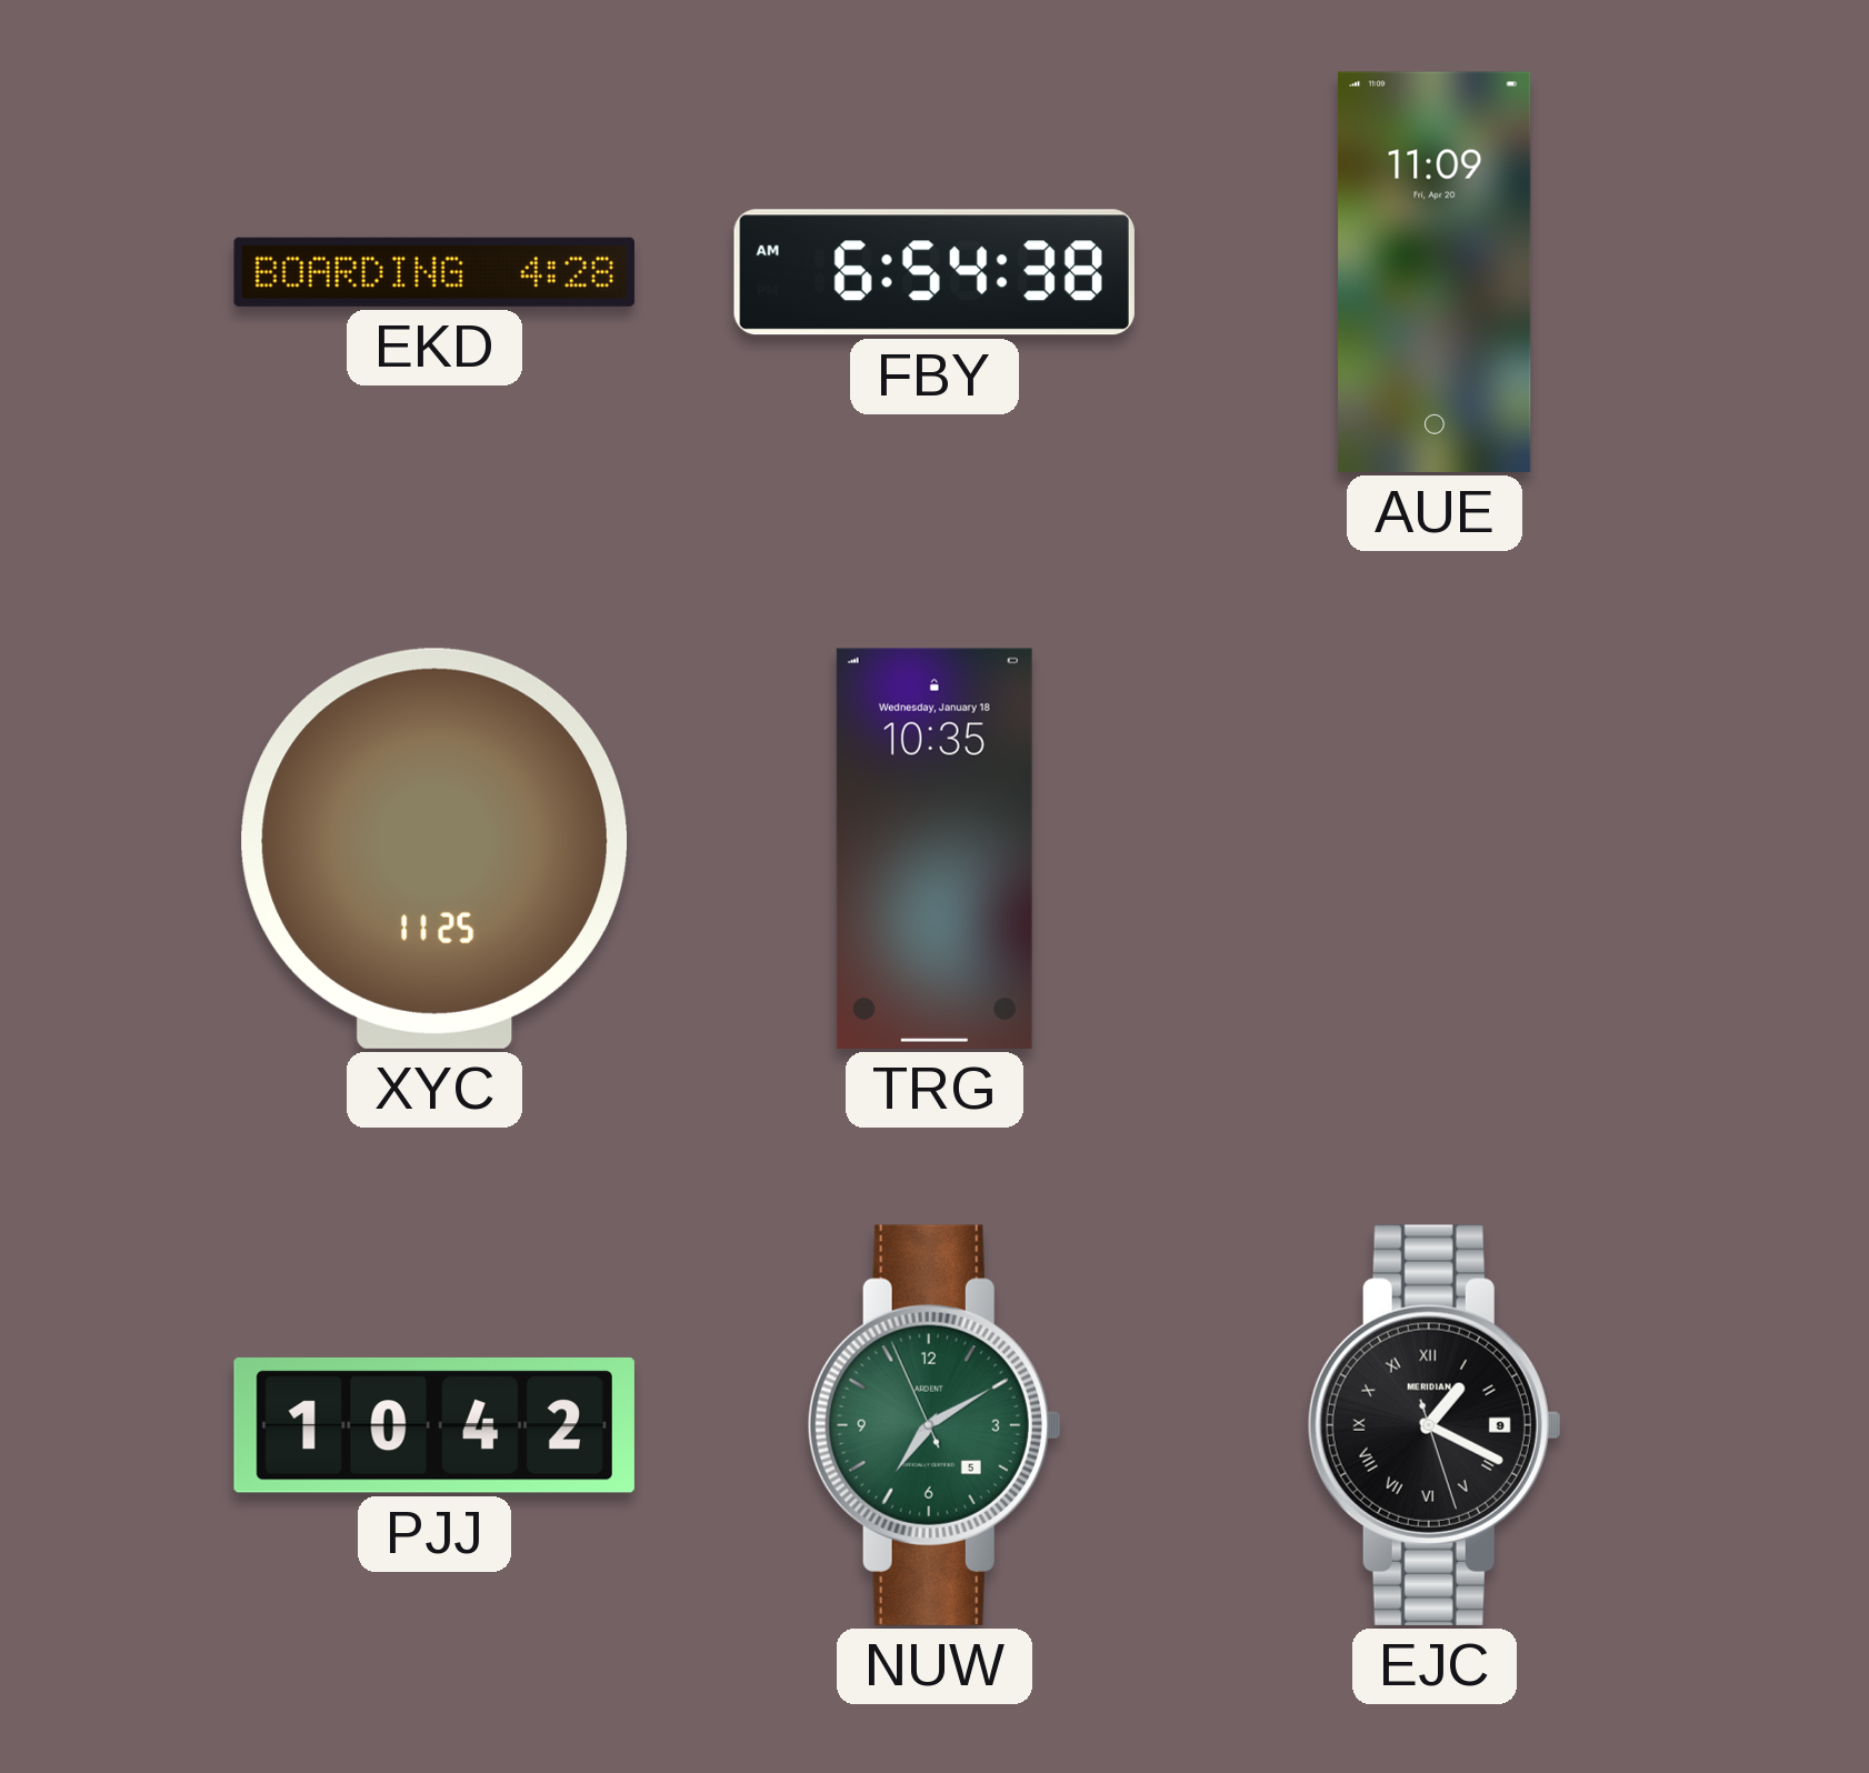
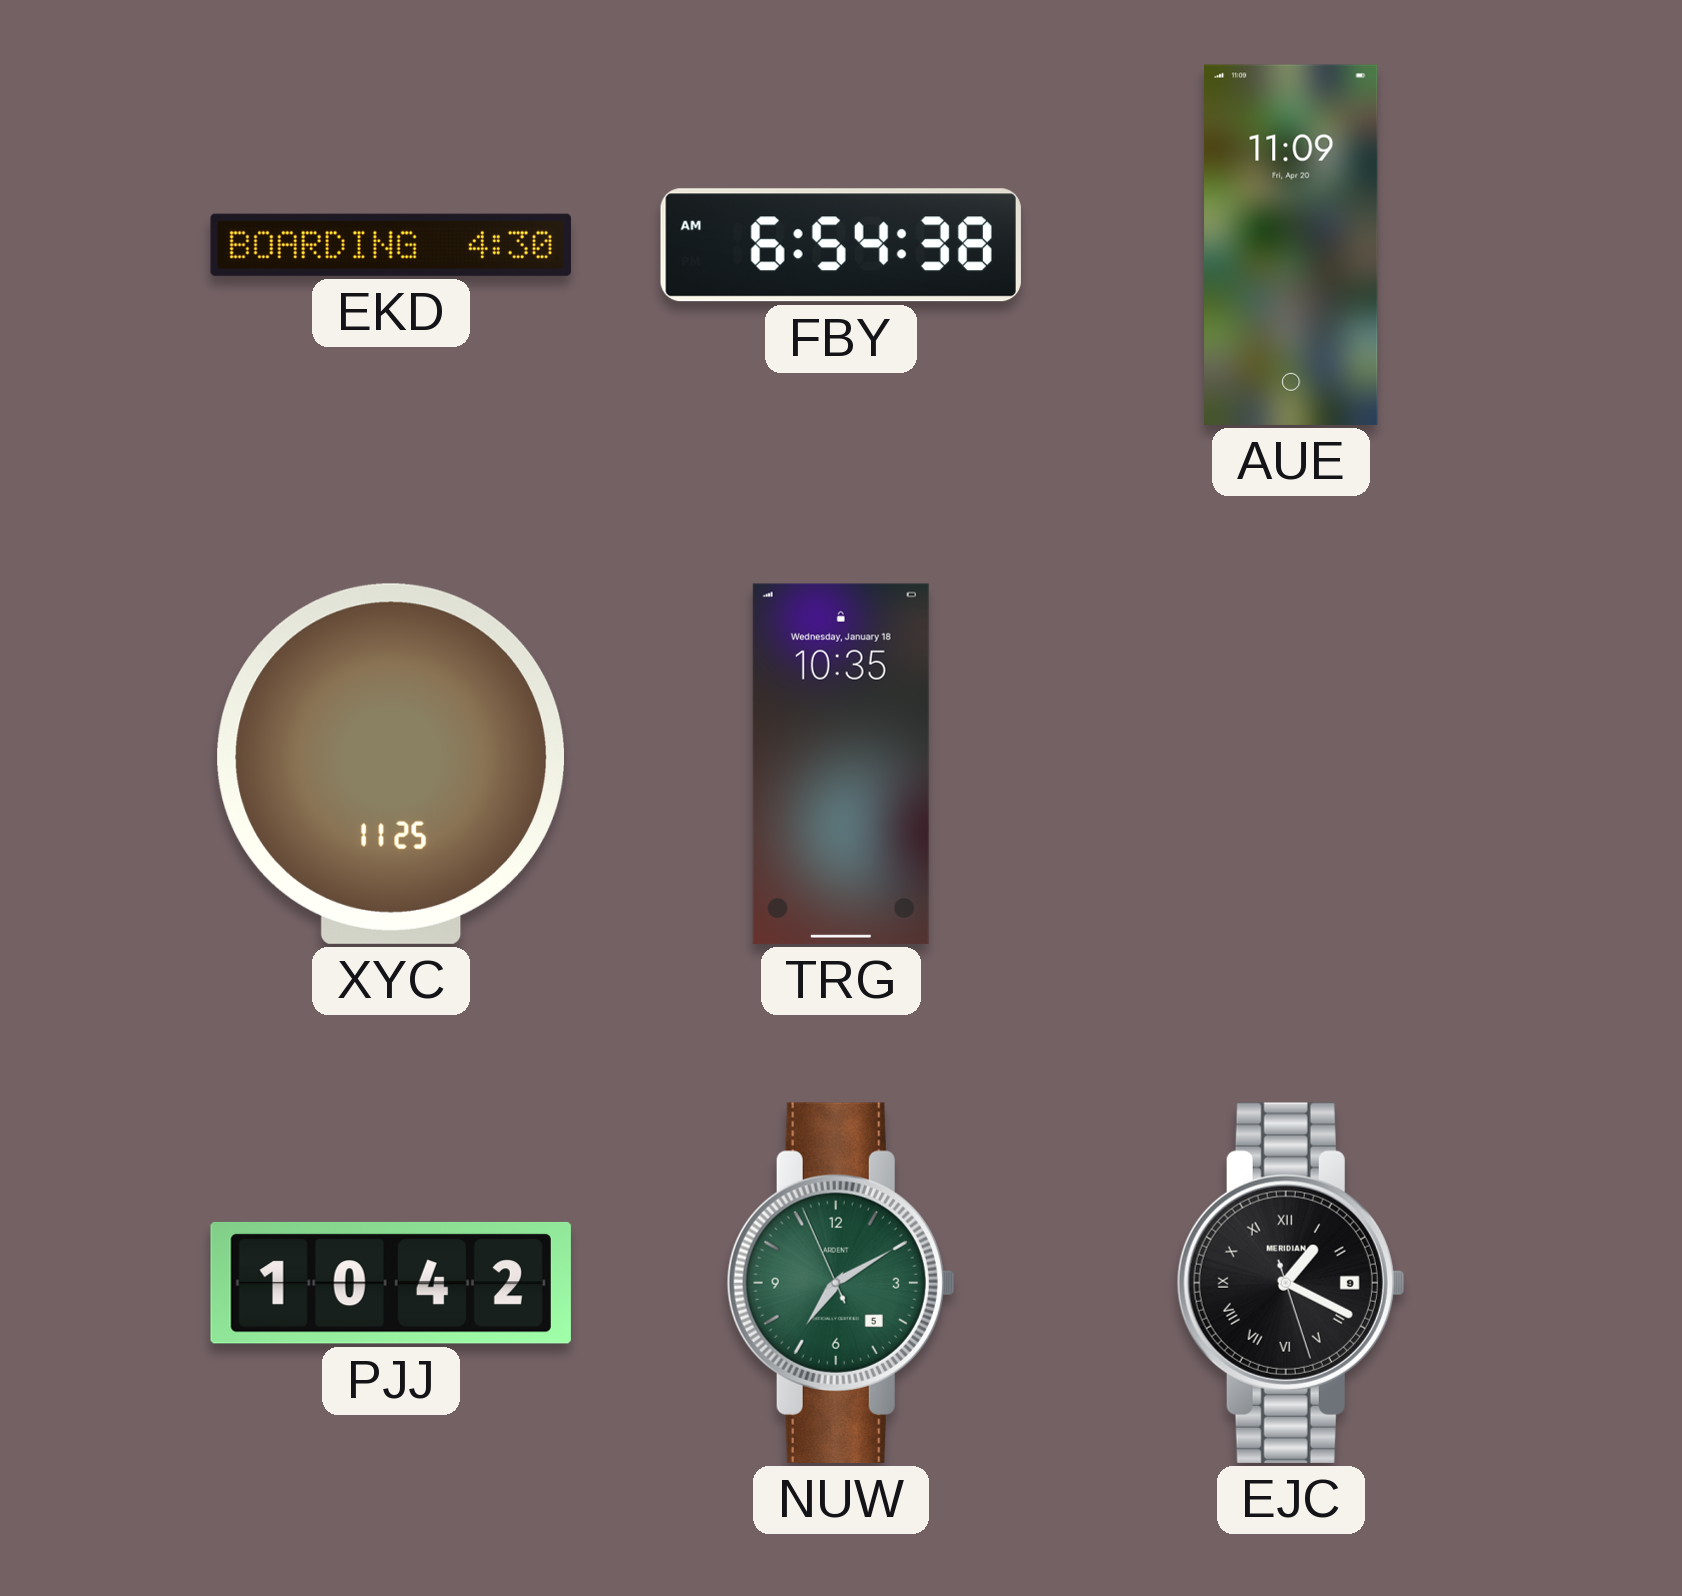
EKD: 4:28 -> 4:30 (391, 245)
